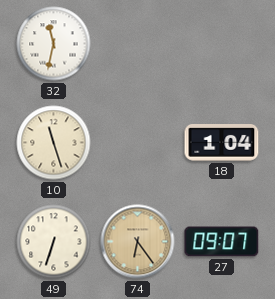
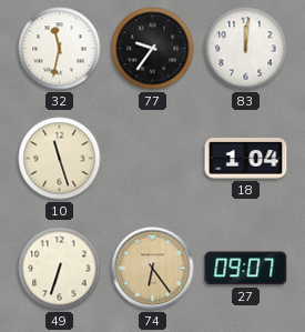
77: none -> 9:36 (153, 49)
83: none -> 12:01 (246, 49)
